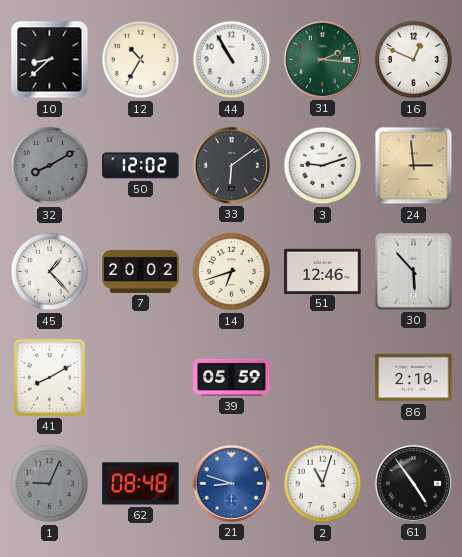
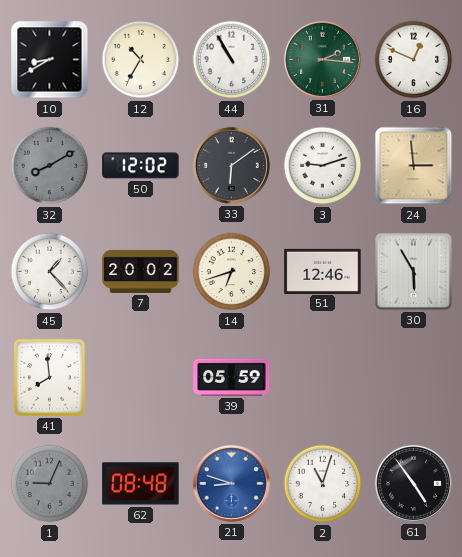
10: 8:38 -> 8:40 (50, 60)
30: 5:53 -> 5:55 (414, 272)
41: 8:10 -> 7:59 (50, 378)
86: 2:10 -> none (414, 378)
